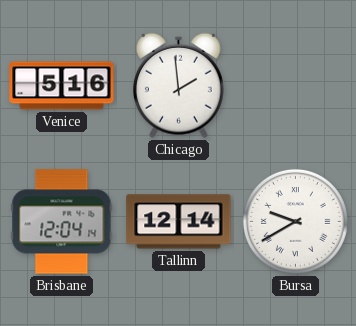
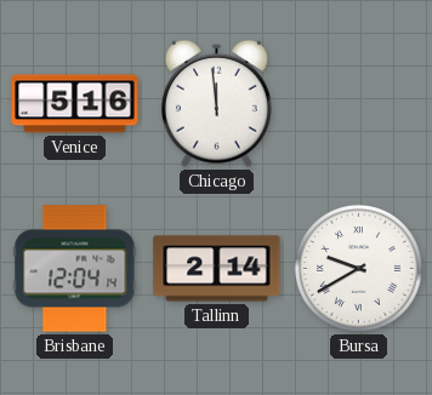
Chicago: 1:59 -> 11:59 (216, 103)
Tallinn: 12:14 -> 2:14 (217, 269)
